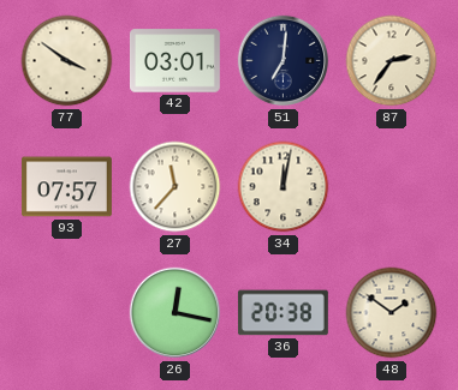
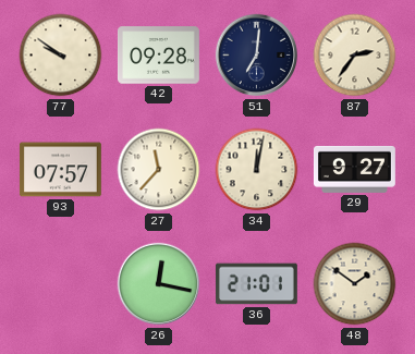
77: 3:51 -> 9:51 (61, 56)
42: 03:01 -> 09:28 (158, 56)
29: none -> 9:27 (354, 169)
36: 20:38 -> 21:01 (256, 284)
